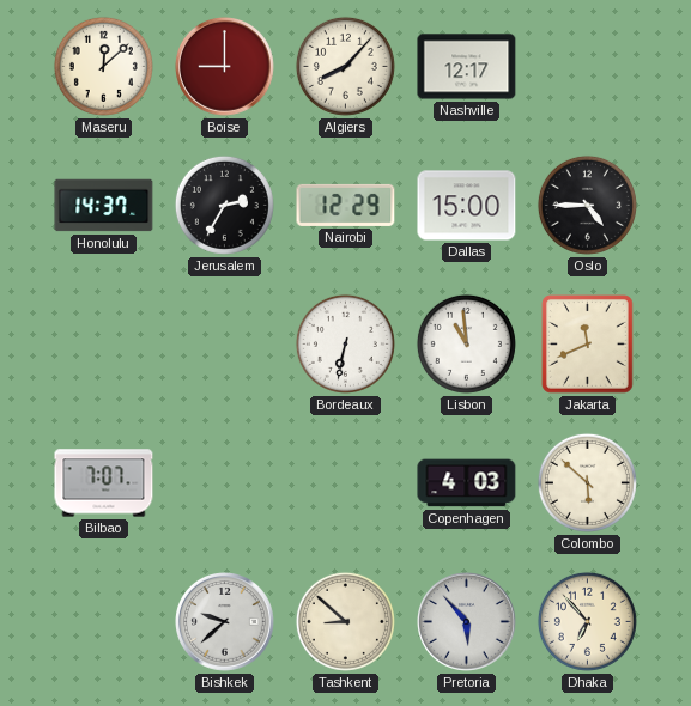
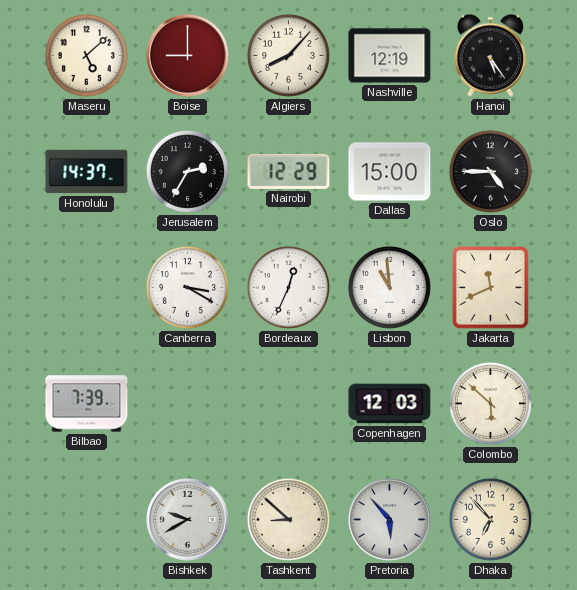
Maseru: 12:08 -> 5:08 (86, 55)
Nashville: 12:17 -> 12:19 (390, 56)
Hanoi: none -> 5:24 (490, 55)
Canberra: none -> 3:20 (187, 287)
Bordeaux: 6:32 -> 12:34 (288, 287)
Bilbao: 7:07 -> 7:39 (87, 404)
Copenhagen: 4:03 -> 12:03 (390, 404)
Bishkek: 9:38 -> 9:40 (188, 520)
